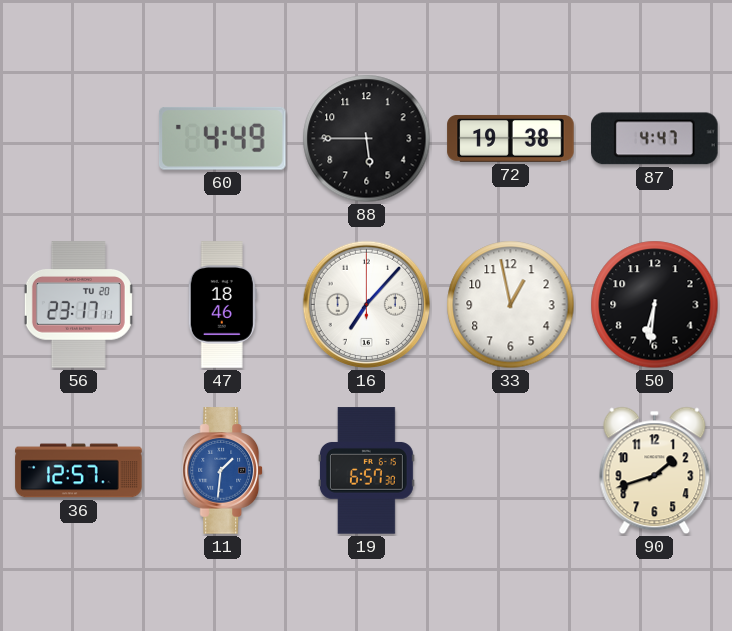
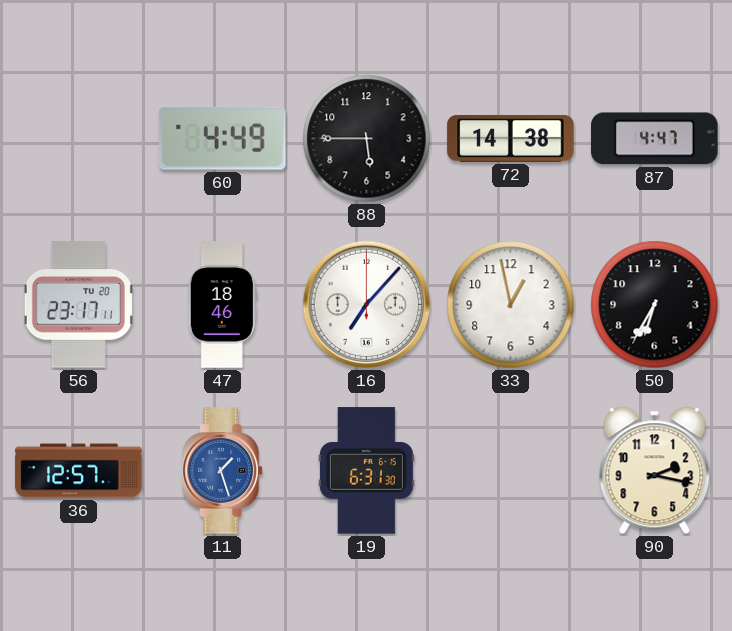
72: 19:38 -> 14:38 (511, 138)
50: 6:31 -> 6:35 (655, 305)
11: 1:31 -> 1:27 (222, 471)
19: 6:57 -> 6:31 (366, 471)
90: 1:42 -> 2:17 (655, 471)
